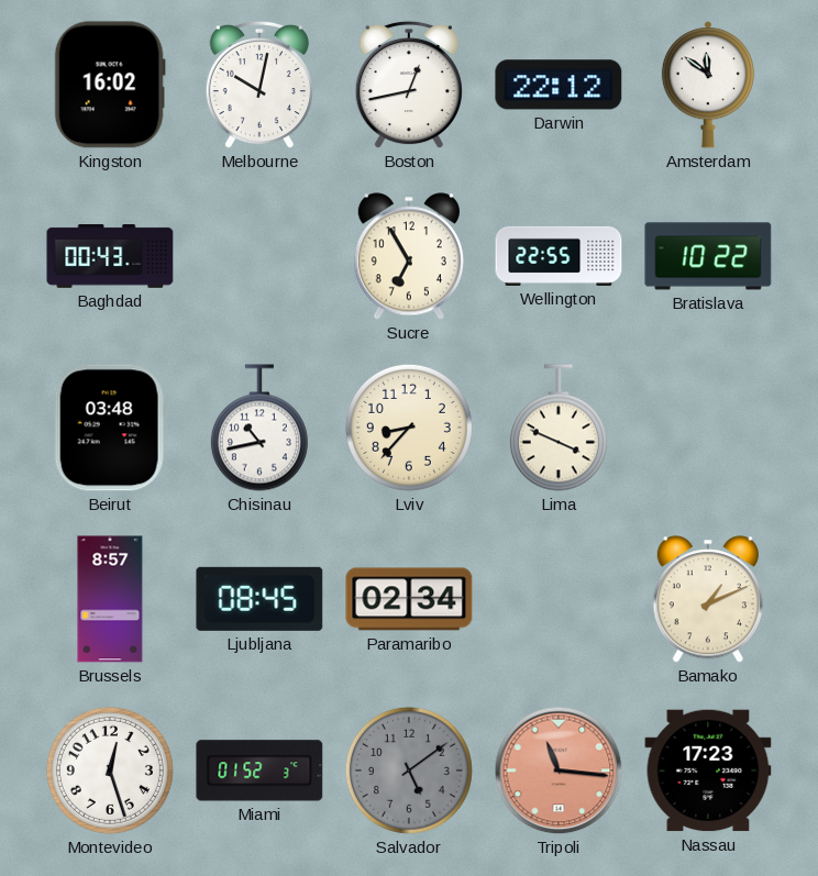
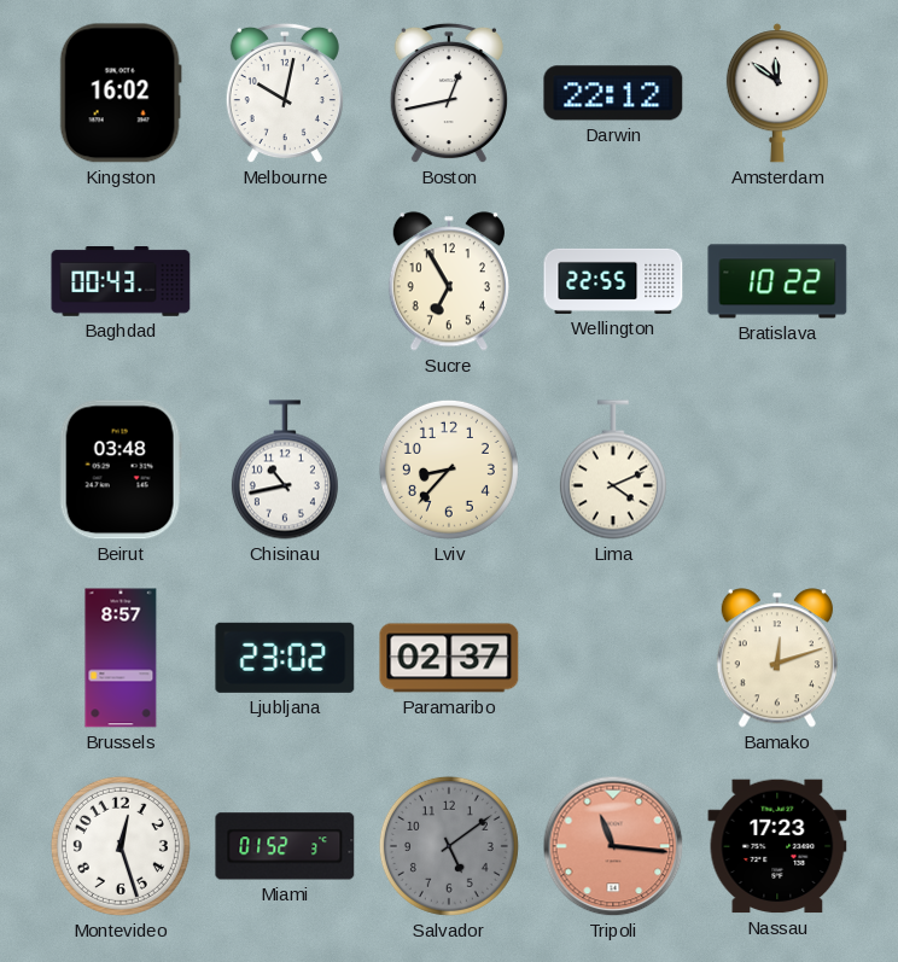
Lima: 3:49 -> 4:11 (613, 470)
Ljubljana: 08:45 -> 23:02 (285, 658)
Paramaribo: 02:34 -> 02:37 (449, 658)
Bamako: 1:11 -> 12:12 (777, 658)
